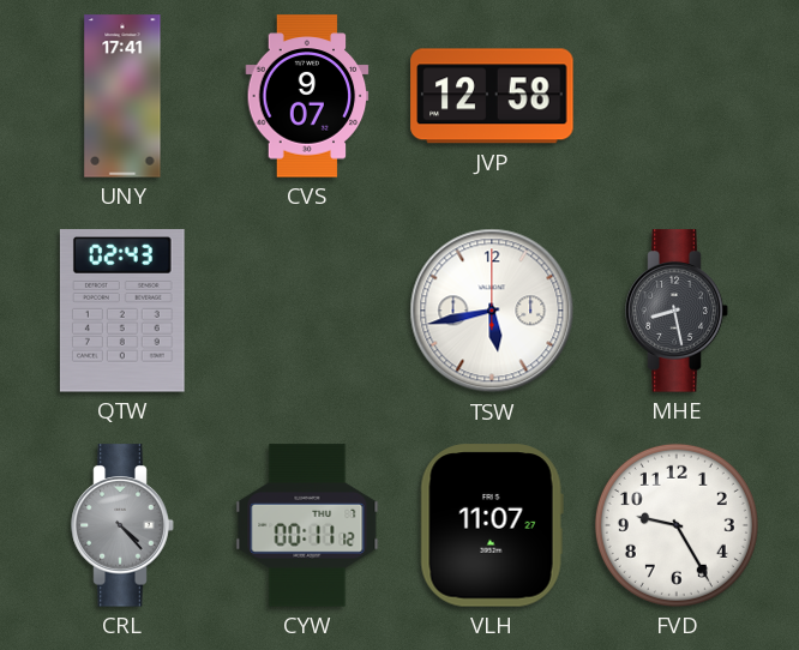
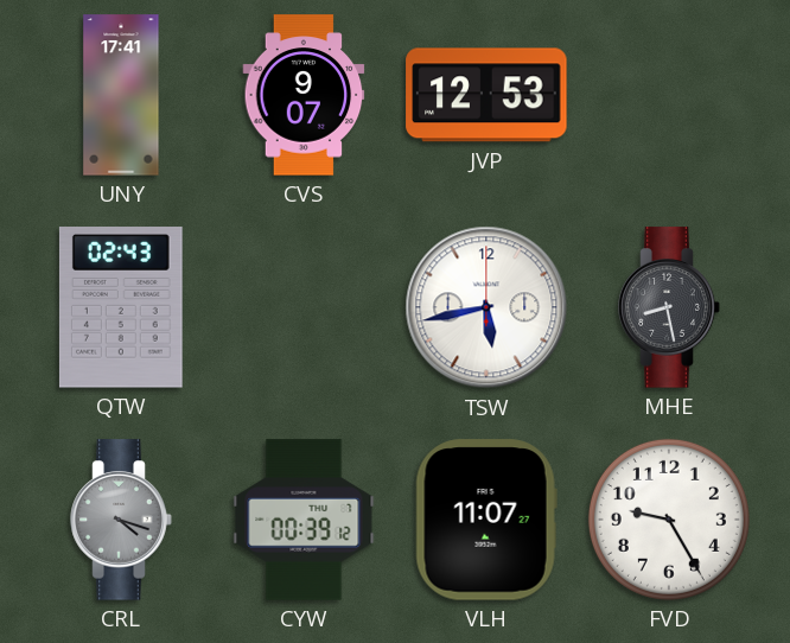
JVP: 12:58 -> 12:53 (486, 95)
CRL: 4:23 -> 4:18 (121, 520)
CYW: 00:11 -> 00:39 (304, 520)
